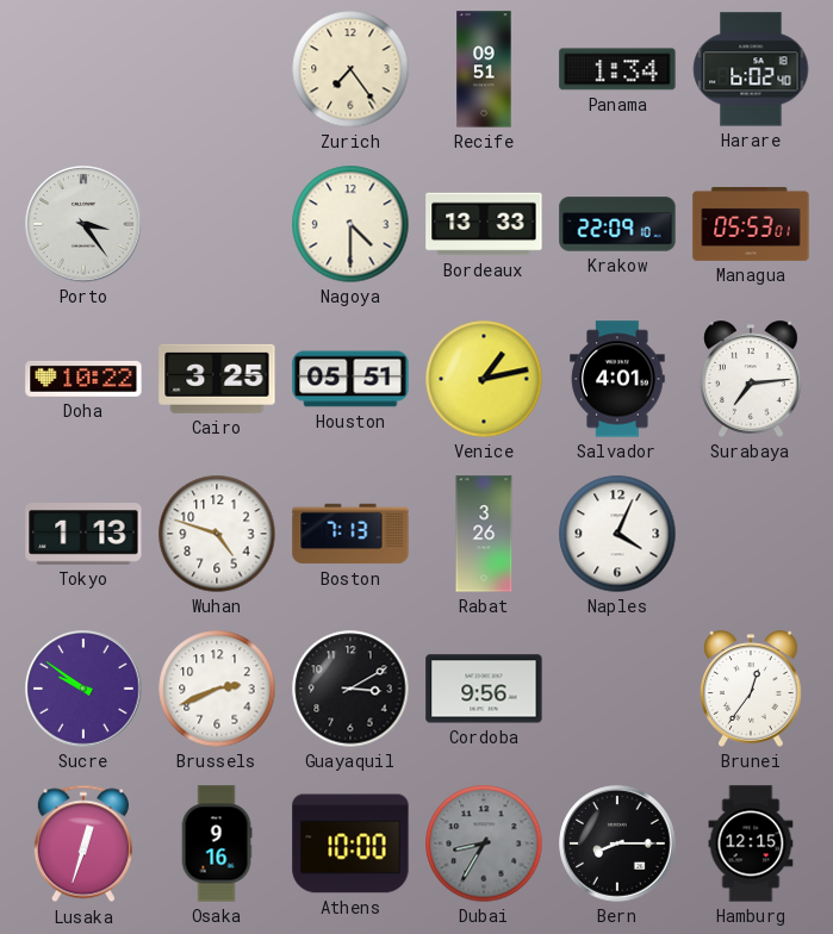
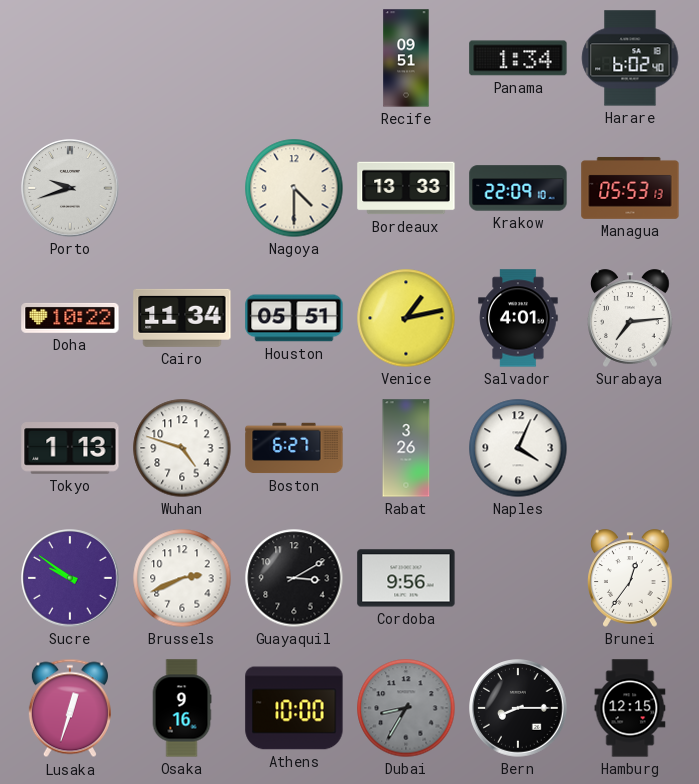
Zurich: 7:24 -> none (350, 69)
Porto: 3:24 -> 9:42 (70, 188)
Managua: 05:53:01 -> 05:53:13 (630, 188)
Cairo: 3:25 -> 11:34 (182, 318)
Boston: 7:13 -> 6:27 (294, 448)
